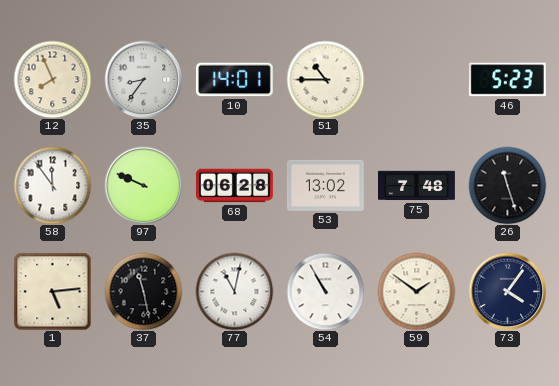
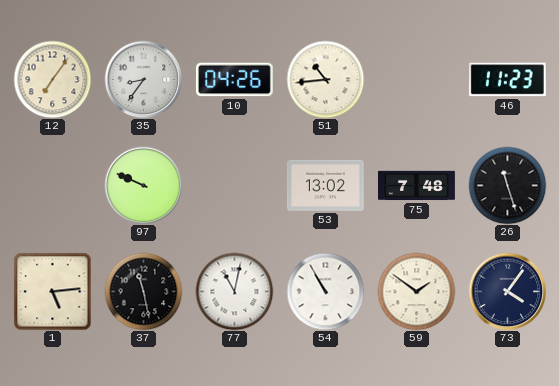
12: 7:56 -> 7:06 (52, 79)
10: 14:01 -> 04:26 (234, 80)
51: 10:45 -> 10:44 (325, 79)
46: 5:23 -> 11:23 (507, 80)
58: 11:54 -> none (52, 185)
68: 06:28 -> none (234, 186)
